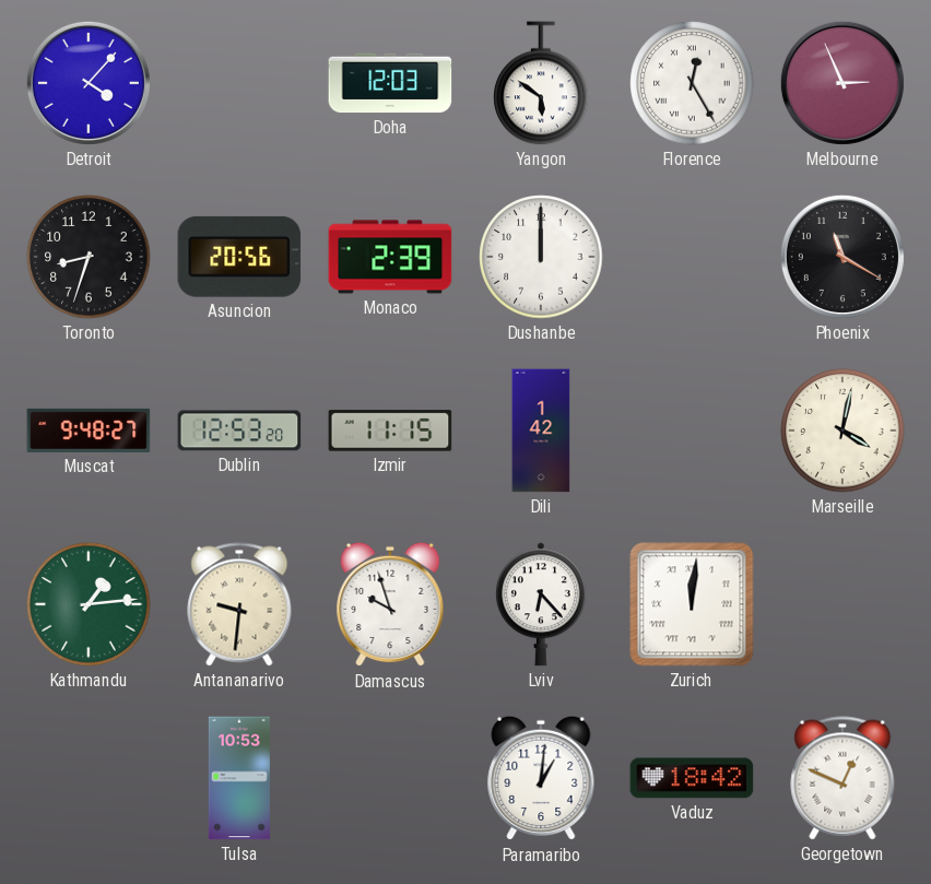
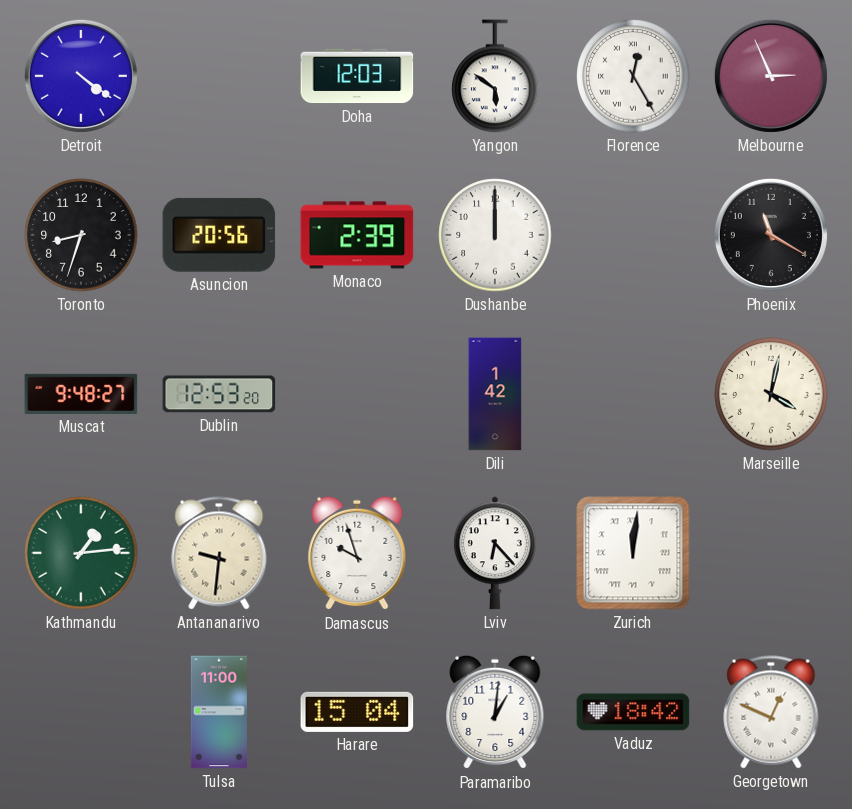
Detroit: 4:07 -> 4:21 (81, 76)
Izmir: 11:15 -> none (390, 431)
Tulsa: 10:53 -> 11:00 (219, 712)
Harare: none -> 15:04 (357, 712)
